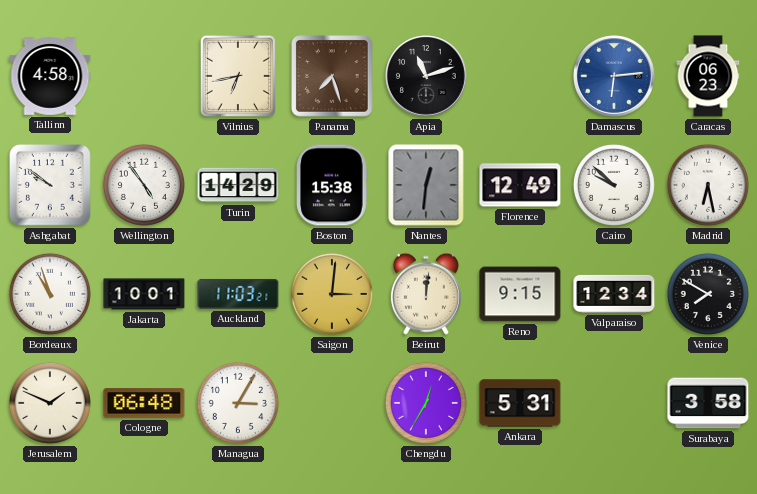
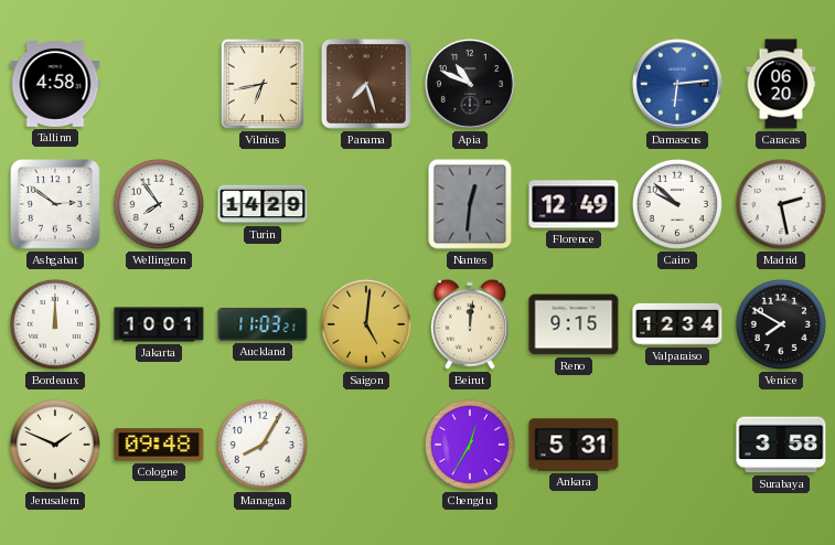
Apia: 11:12 -> 10:49 (471, 85)
Caracas: 06:23 -> 06:20 (781, 84)
Ashgabat: 9:51 -> 2:51 (56, 205)
Wellington: 4:54 -> 7:54 (159, 204)
Boston: 15:38 -> none (332, 185)
Madrid: 6:28 -> 2:28 (781, 204)
Bordeaux: 10:57 -> 12:00 (55, 324)
Saigon: 3:01 -> 5:01 (366, 324)
Cologne: 06:48 -> 09:48 (159, 445)
Managua: 3:05 -> 8:05 (263, 445)
